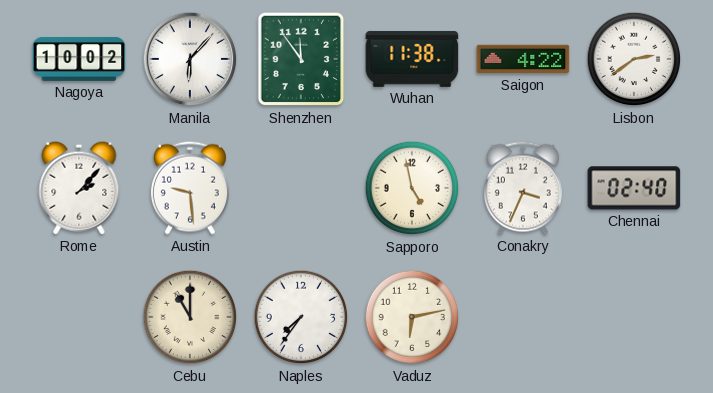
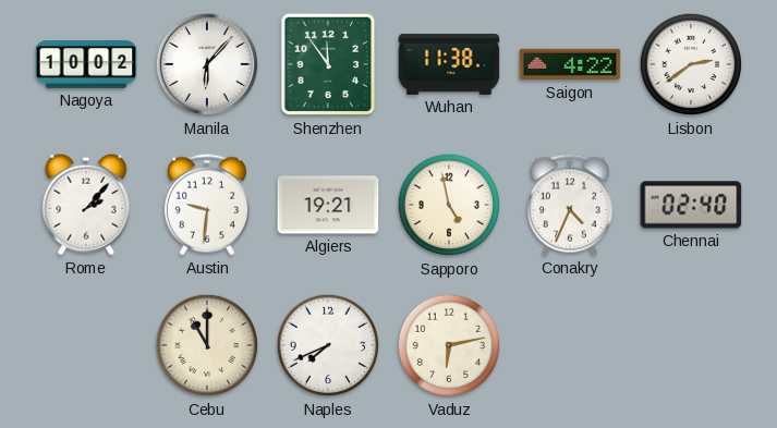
Austin: 9:29 -> 9:31 (207, 205)
Algiers: none -> 19:21 (328, 205)
Conakry: 3:34 -> 4:34 (570, 205)
Naples: 7:36 -> 7:41 (328, 345)
